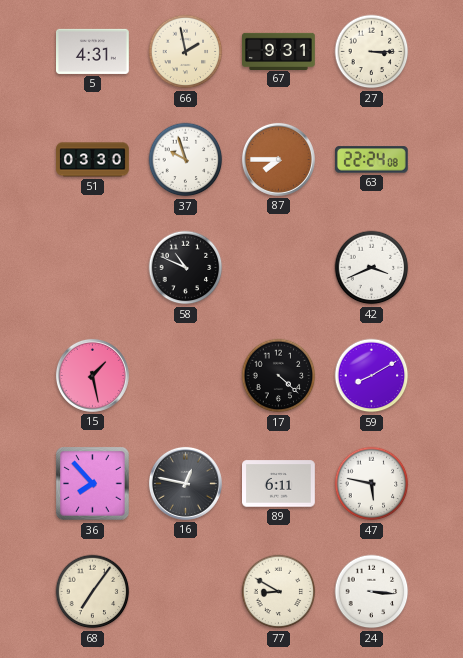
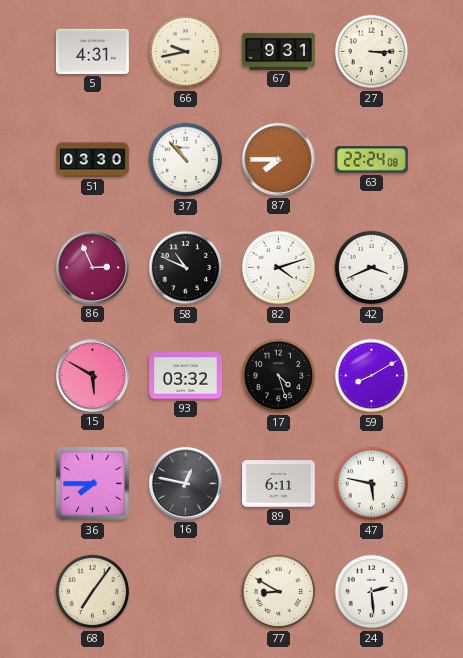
66: 1:58 -> 9:43 (186, 52)
37: 9:57 -> 10:53 (186, 160)
86: none -> 2:56 (92, 267)
82: none -> 4:12 (279, 268)
15: 1:28 -> 5:50 (92, 375)
93: none -> 03:32 (186, 376)
17: 4:22 -> 4:27 (279, 376)
36: 7:53 -> 7:45 (93, 484)
24: 3:16 -> 2:29 (372, 592)
